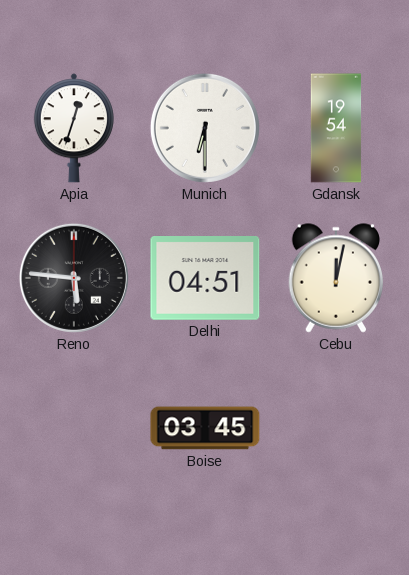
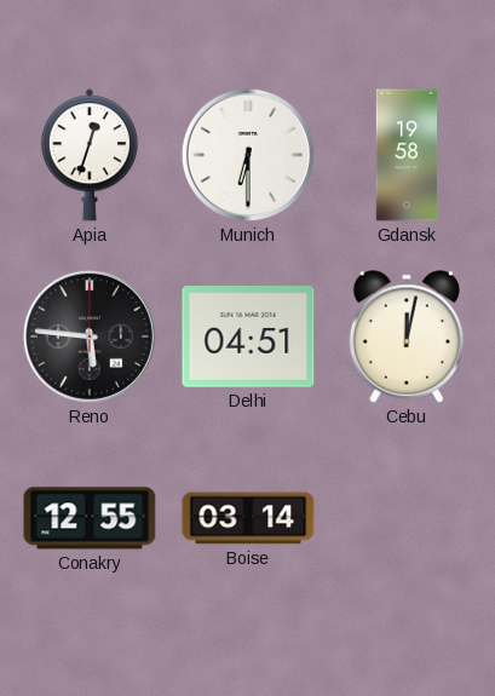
Gdansk: 19:54 -> 19:58 (407, 155)
Conakry: none -> 12:55 (90, 518)
Boise: 03:45 -> 03:14 (248, 518)
